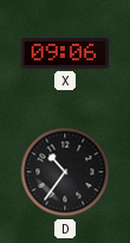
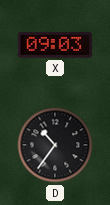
X: 09:06 -> 09:03 (55, 45)
